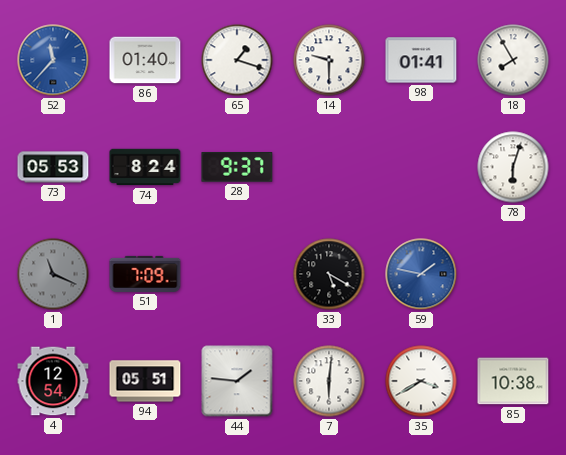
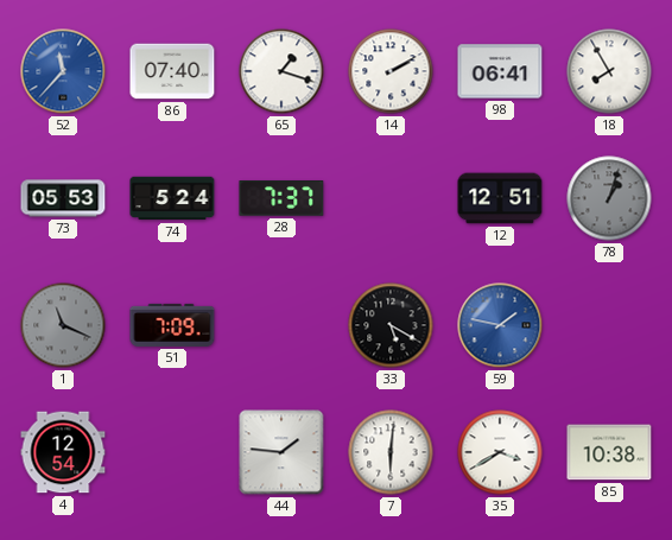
86: 01:40 -> 07:40 (172, 71)
14: 9:30 -> 2:10 (391, 71)
98: 01:41 -> 06:41 (500, 71)
74: 8:24 -> 5:24 (172, 198)
28: 9:37 -> 7:37 (281, 199)
12: none -> 12:51 (500, 198)
78: 6:03 -> 1:03 (609, 198)
78 dial: white -> grey (609, 198)
94: 05:51 -> none (145, 381)
